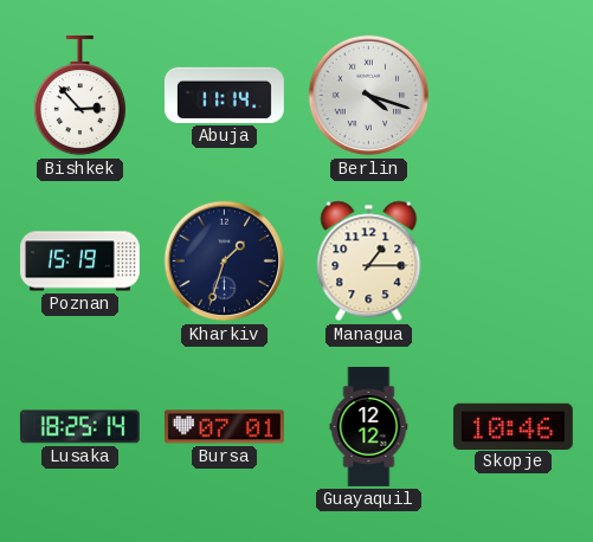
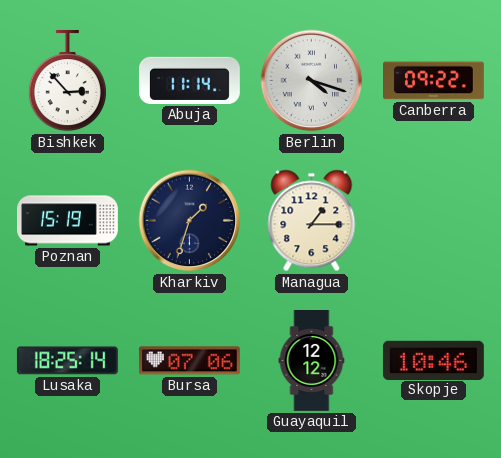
Canberra: none -> 09:22 (434, 81)
Bursa: 07:01 -> 07:06 (189, 361)
